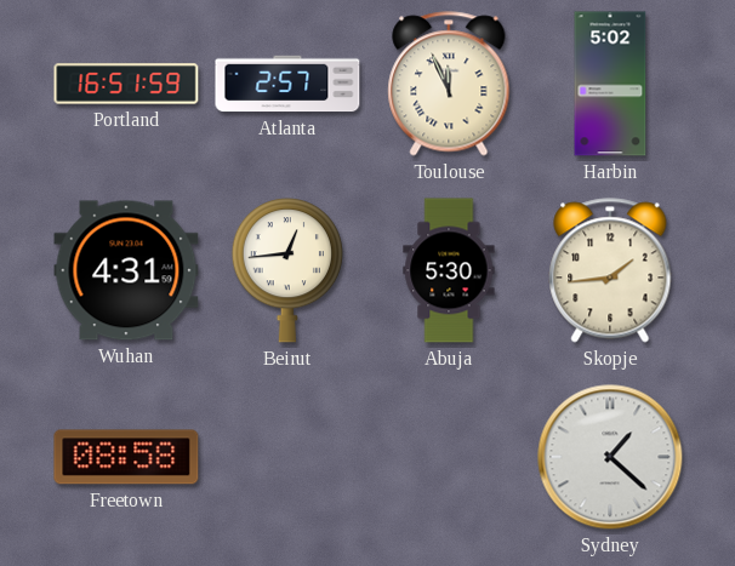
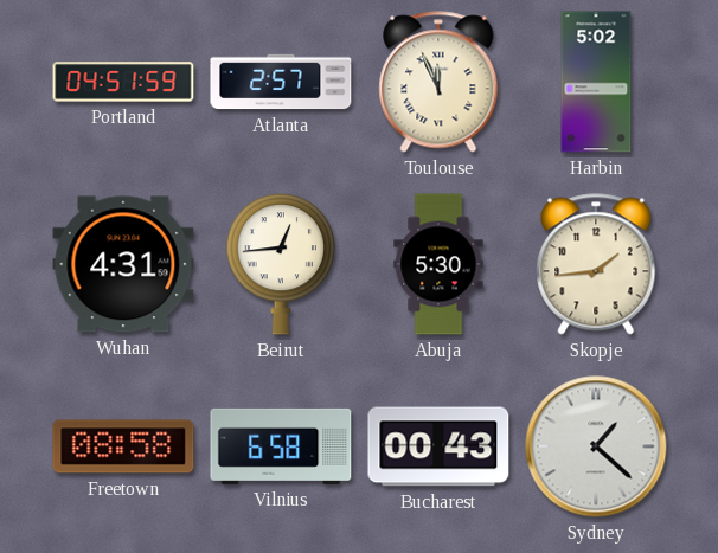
Portland: 16:51 -> 04:51 (123, 82)
Vilnius: none -> 6:58 (281, 446)
Bucharest: none -> 00:43 (438, 446)
